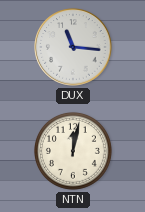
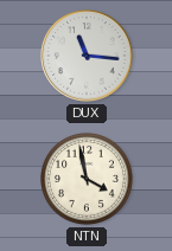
NTN: 12:02 -> 3:58 (87, 179)
